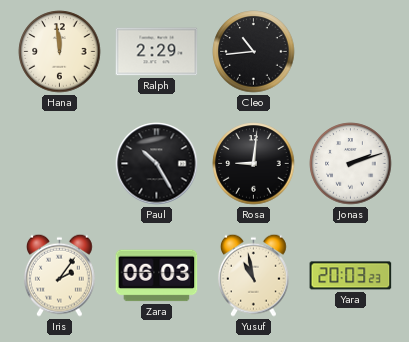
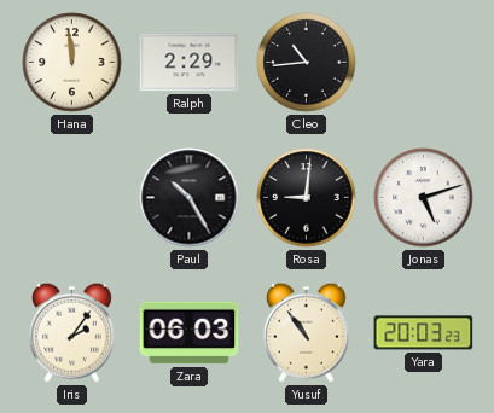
Jonas: 2:12 -> 5:12 (424, 198)
Yusuf: 10:58 -> 10:54 (306, 332)
